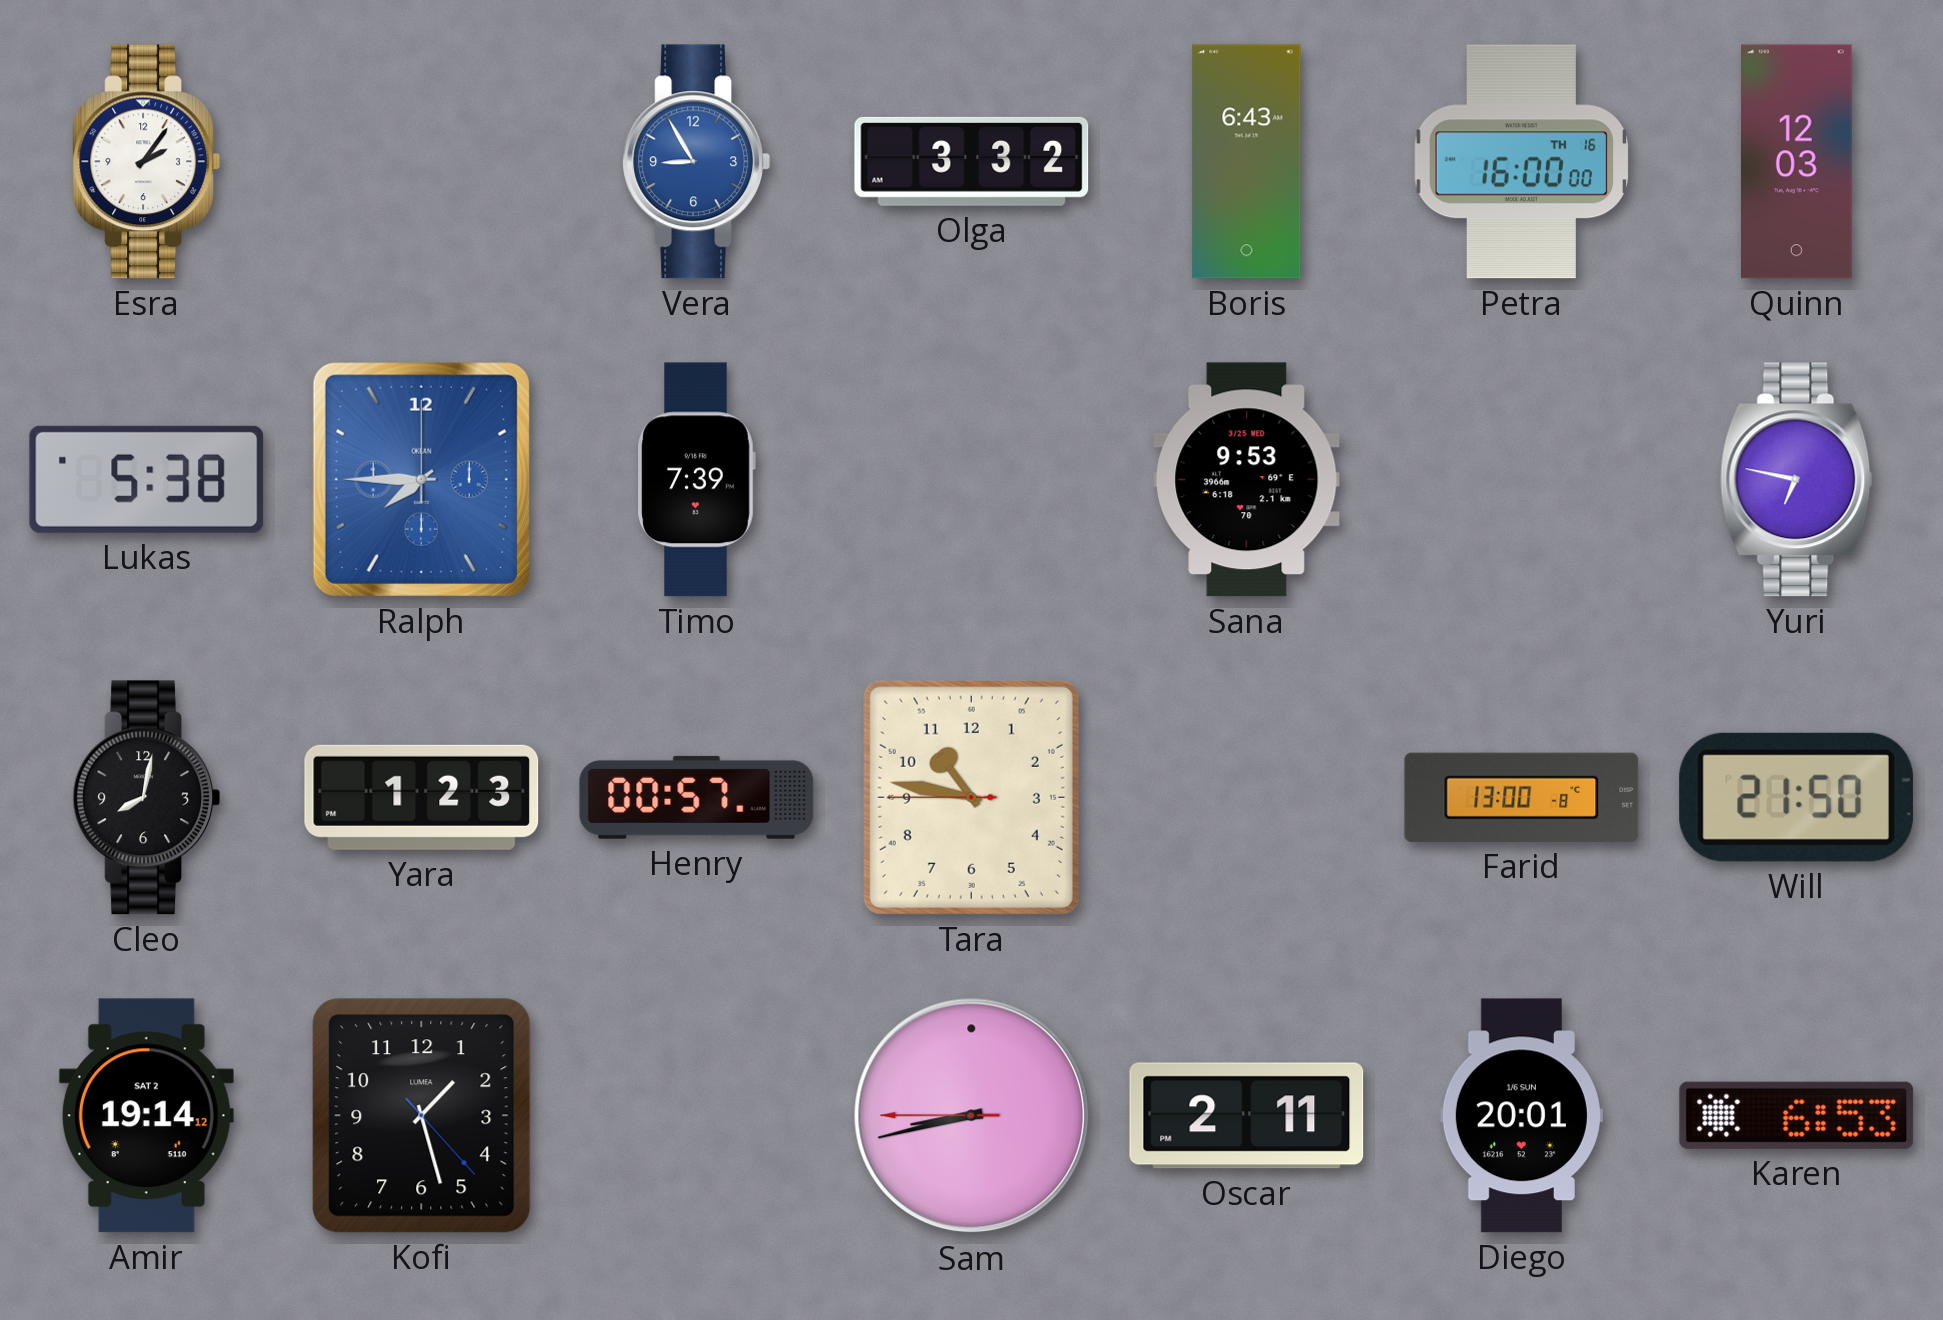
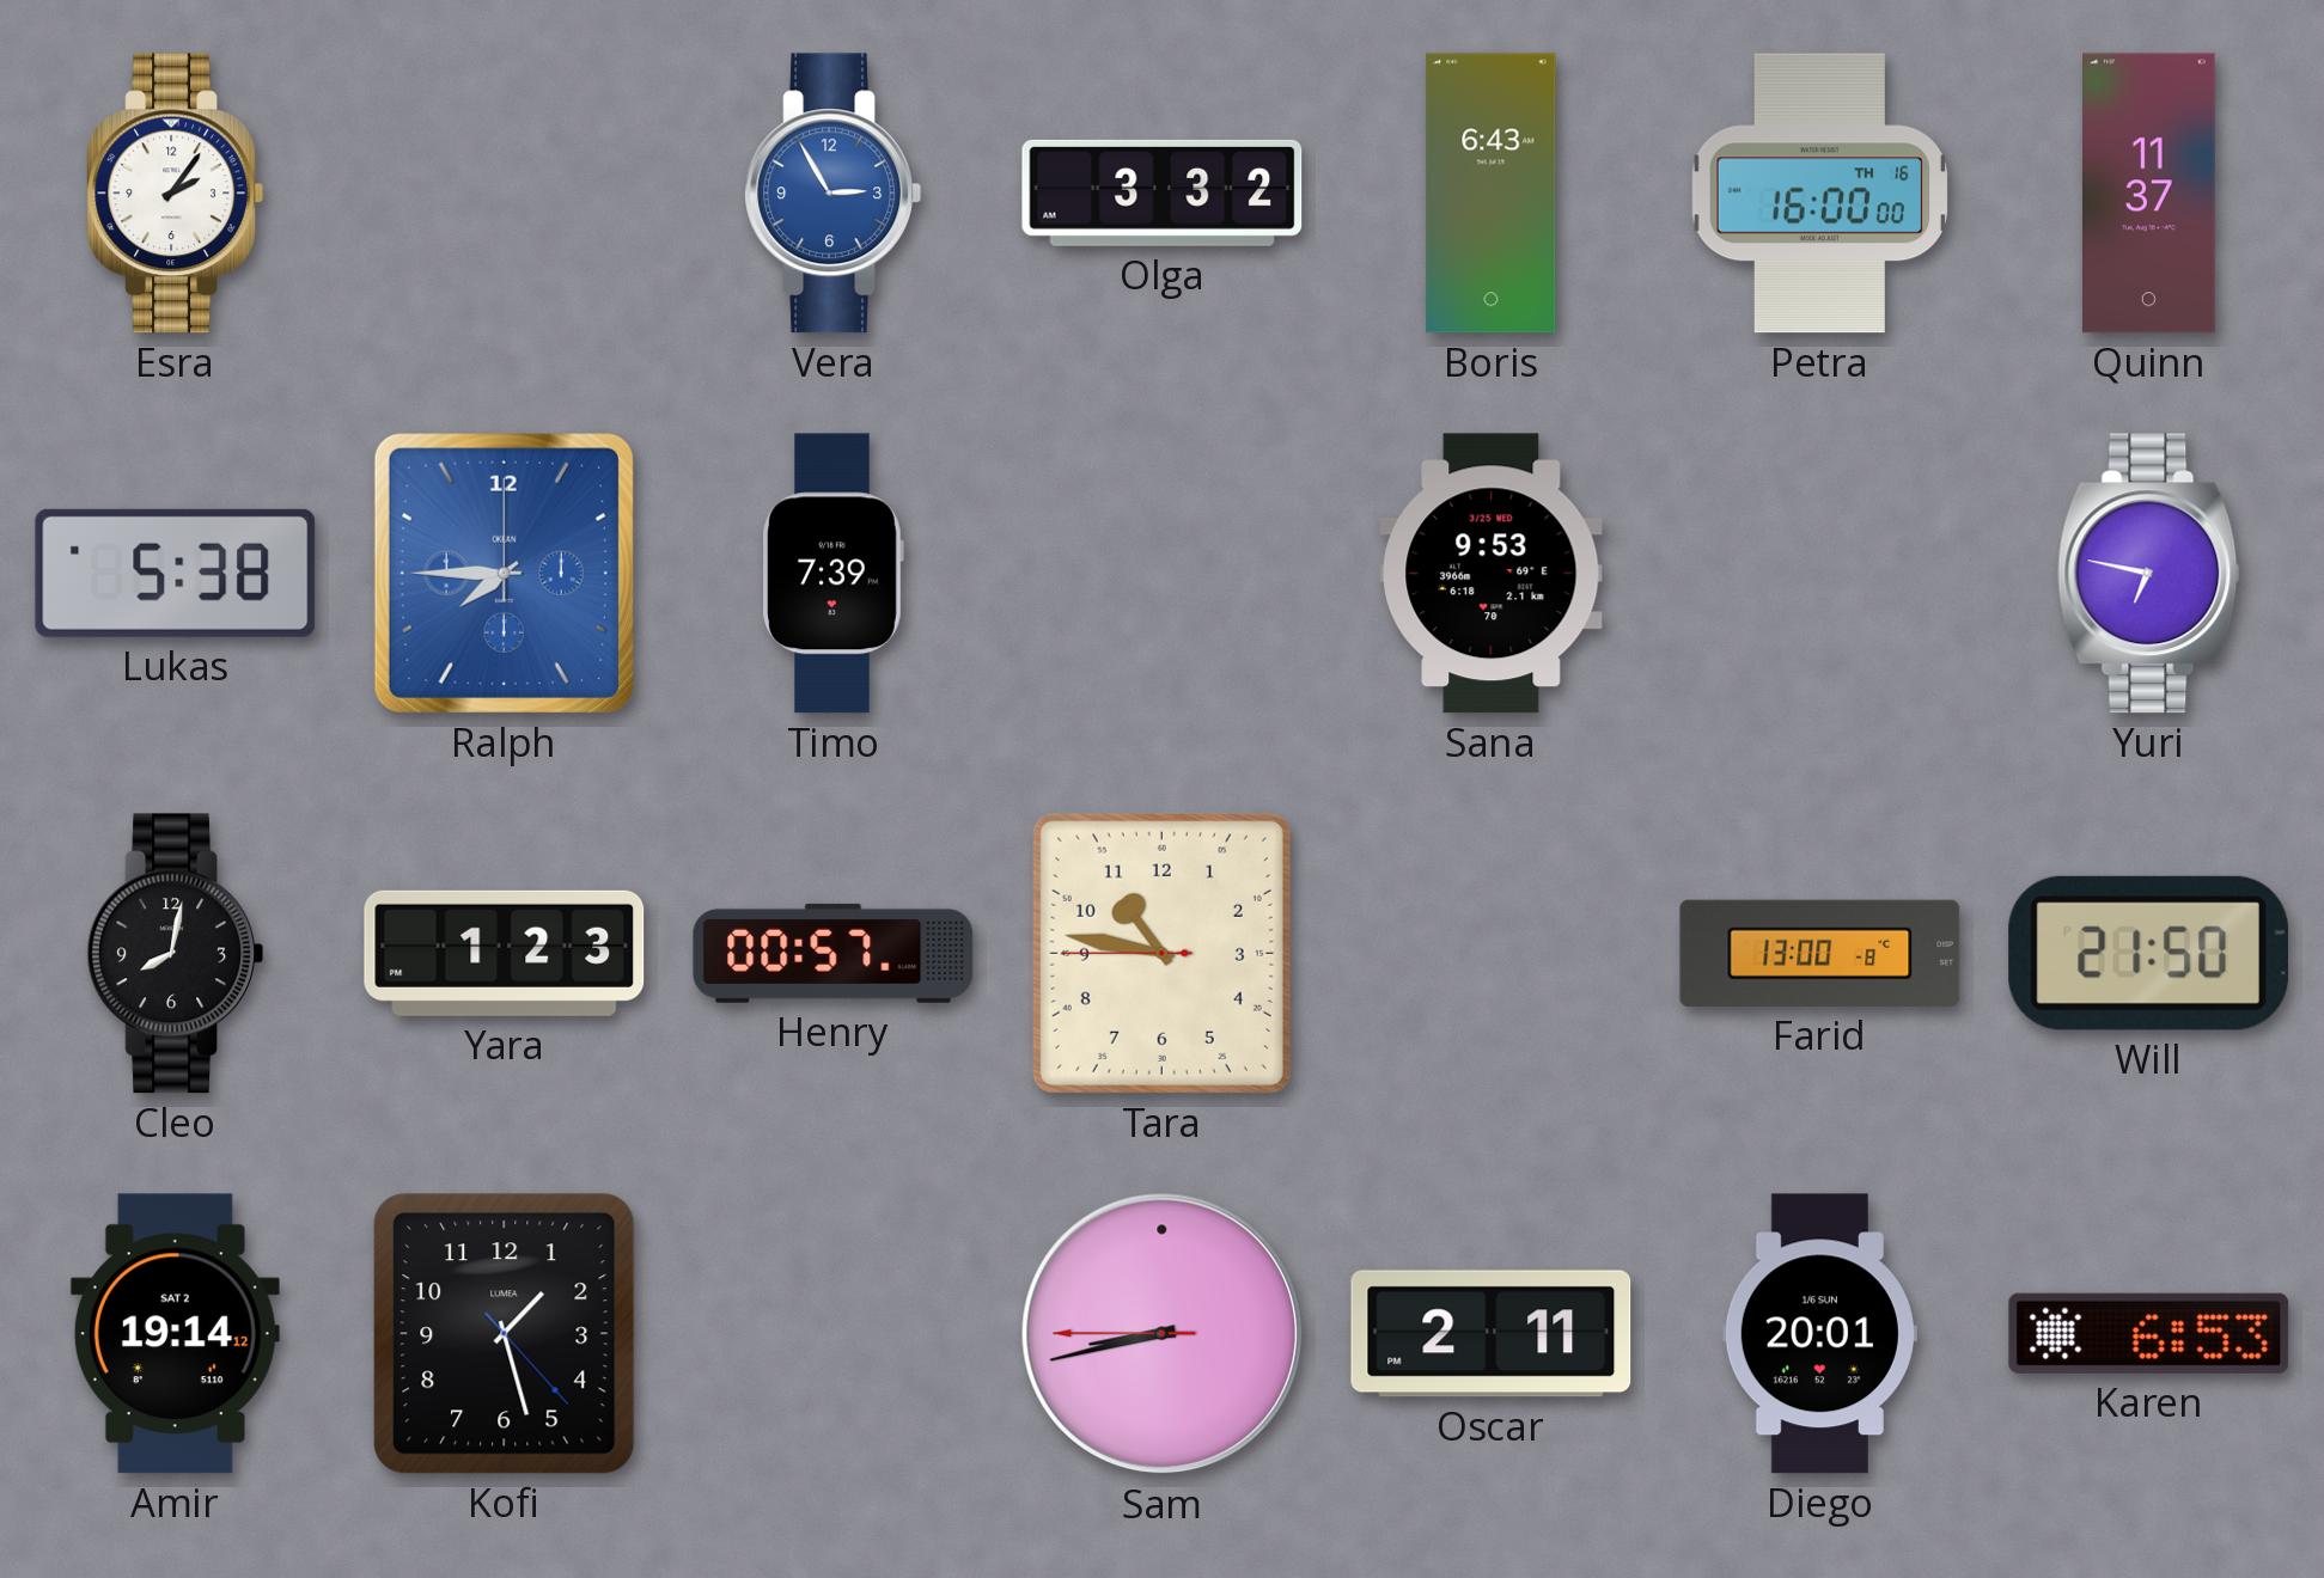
Vera: 8:55 -> 2:55 (832, 194)
Quinn: 12:03 -> 11:37 (2149, 194)
